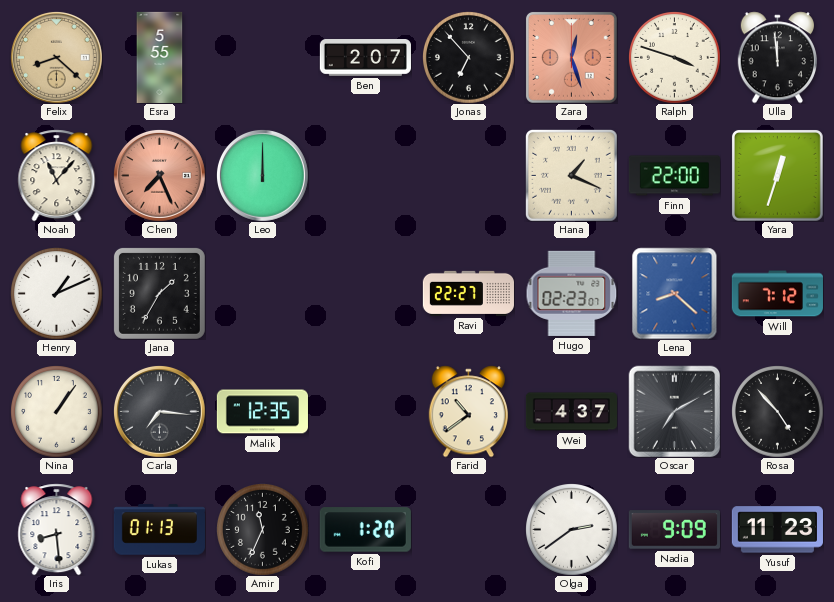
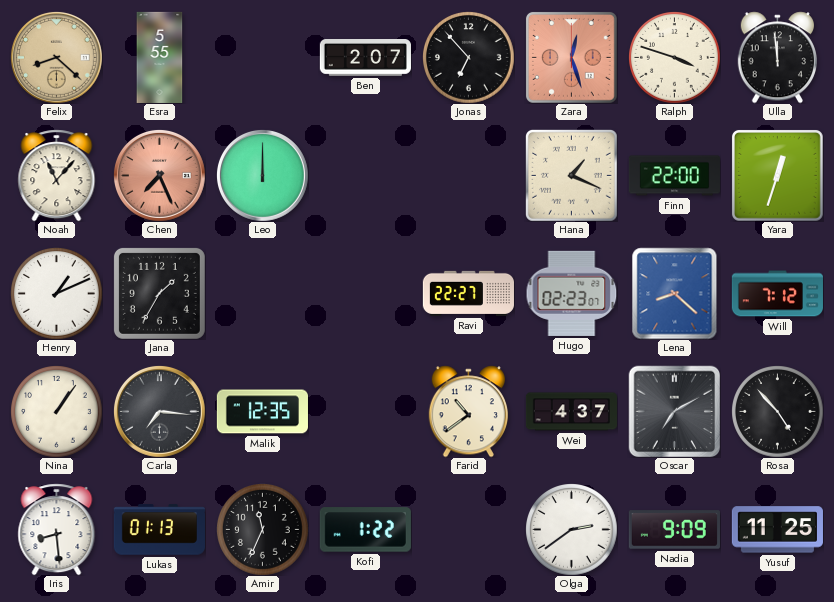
Kofi: 1:20 -> 1:22 (365, 530)
Yusuf: 11:23 -> 11:25 (777, 530)
